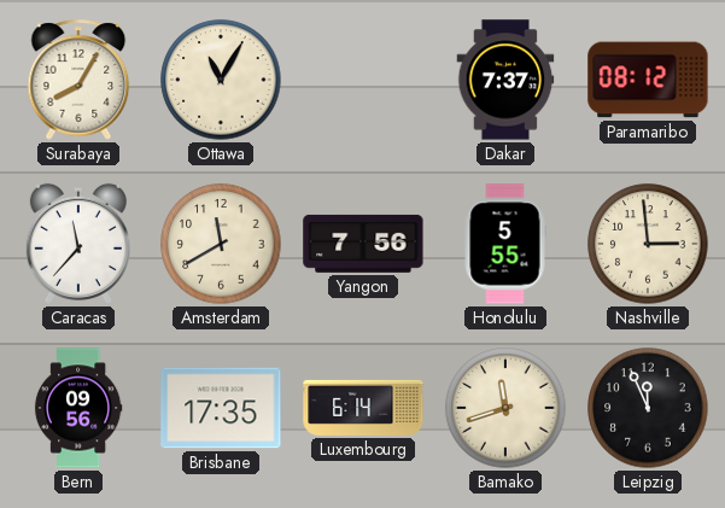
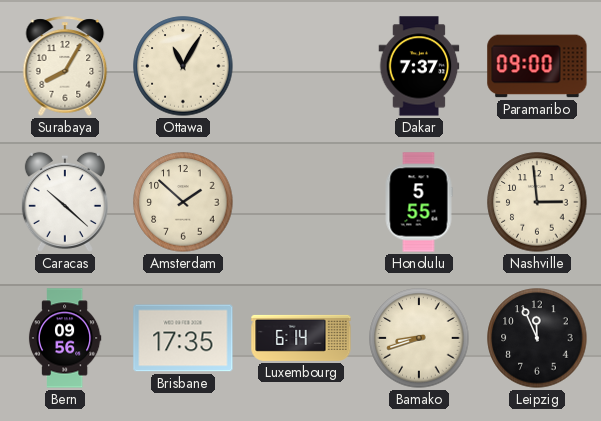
Paramaribo: 08:12 -> 09:00 (537, 66)
Caracas: 11:37 -> 10:22 (65, 202)
Amsterdam: 11:40 -> 1:52 (183, 202)
Yangon: 7:56 -> none (363, 244)
Bamako: 11:42 -> 8:42 (419, 338)
